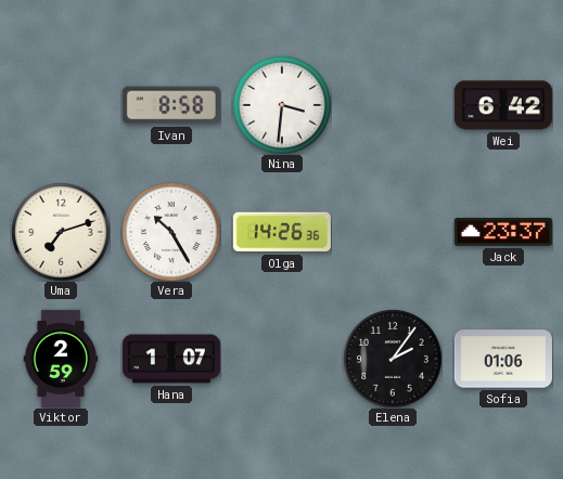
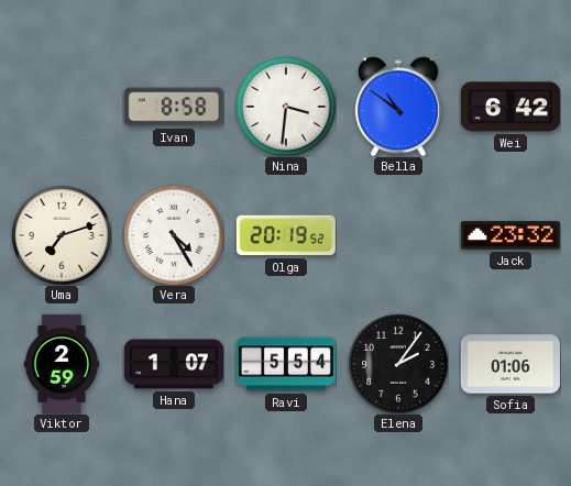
Bella: none -> 10:51 (398, 107)
Vera: 10:25 -> 4:25 (174, 235)
Olga: 14:26 -> 20:19 (286, 235)
Jack: 23:37 -> 23:32 (510, 235)
Ravi: none -> 5:54 (286, 364)
